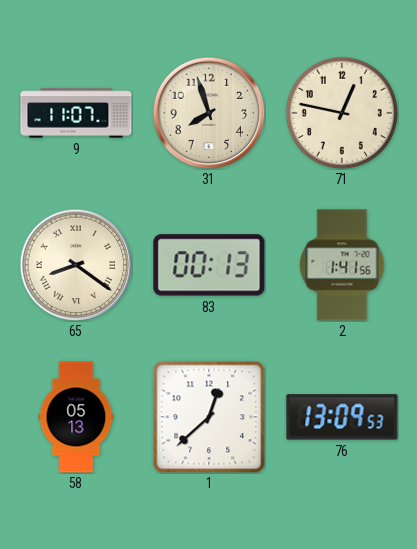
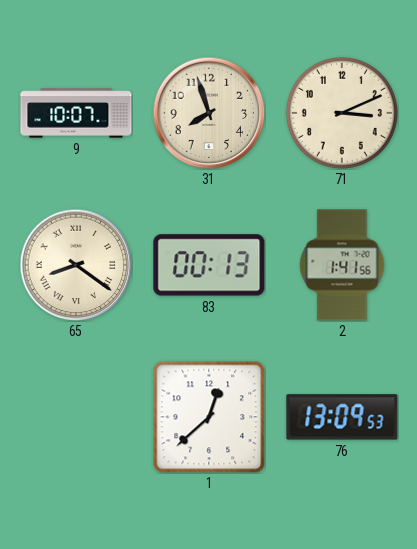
9: 11:07 -> 10:07 (76, 113)
71: 12:47 -> 3:11 (342, 113)
58: 05:13 -> none (76, 417)
